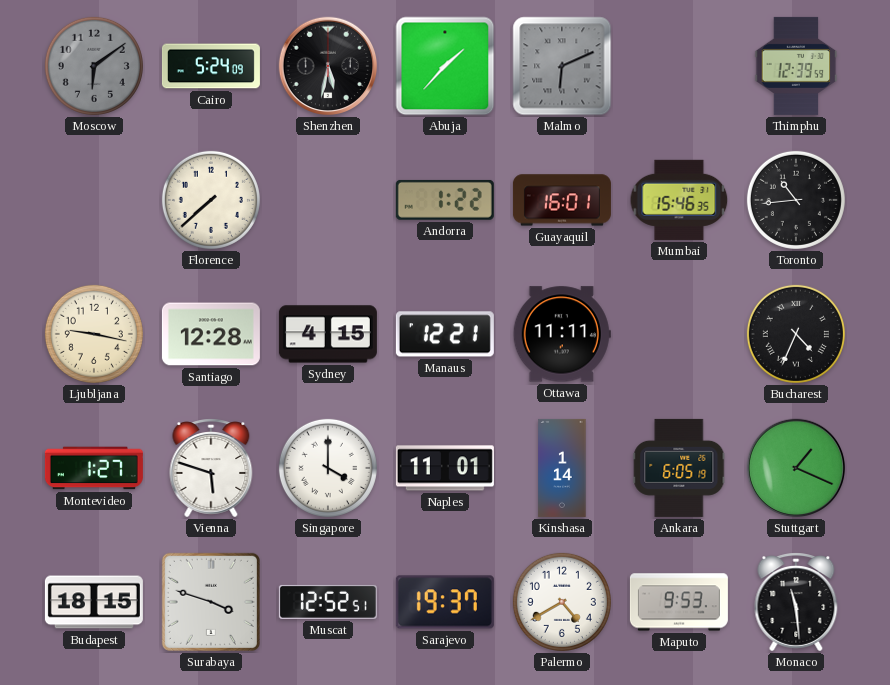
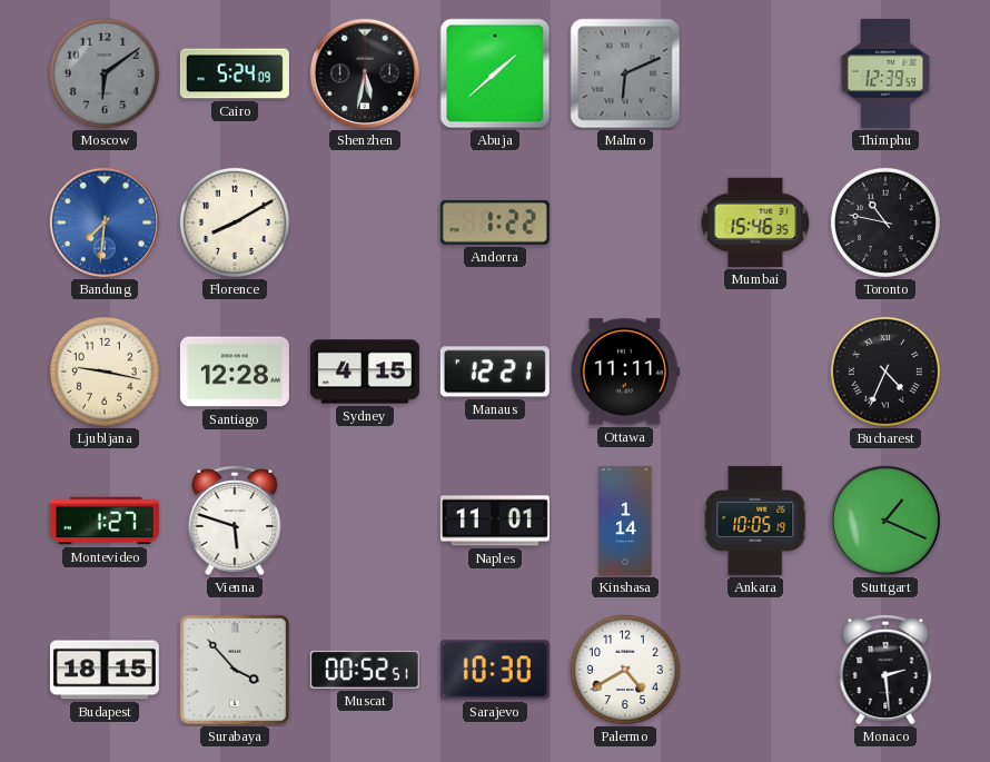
Abuja: 1:37 -> 1:38 (495, 73)
Bandung: none -> 7:31 (105, 222)
Florence: 7:38 -> 8:10 (235, 222)
Guayaquil: 16:01 -> none (562, 200)
Toronto: 10:44 -> 10:47 (885, 222)
Singapore: 4:00 -> none (328, 468)
Ankara: 6:05 -> 10:05 (755, 521)
Surabaya: 3:48 -> 3:53 (235, 670)
Muscat: 12:52 -> 00:52 (365, 670)
Sarajevo: 19:37 -> 10:30 (495, 670)
Maputo: 9:53 -> none (679, 602)
Monaco: 11:29 -> 2:29 (885, 670)
